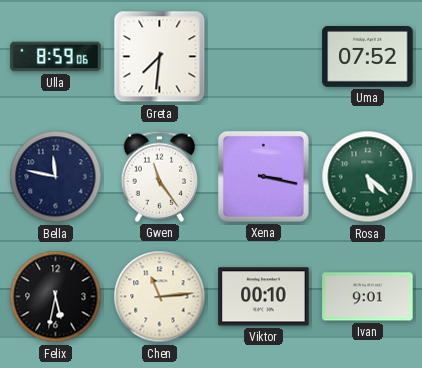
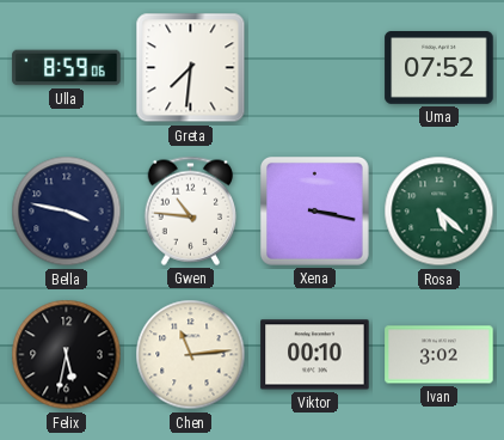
Bella: 11:47 -> 3:47 (67, 212)
Gwen: 11:24 -> 10:46 (191, 210)
Ivan: 9:01 -> 3:02 (440, 355)
